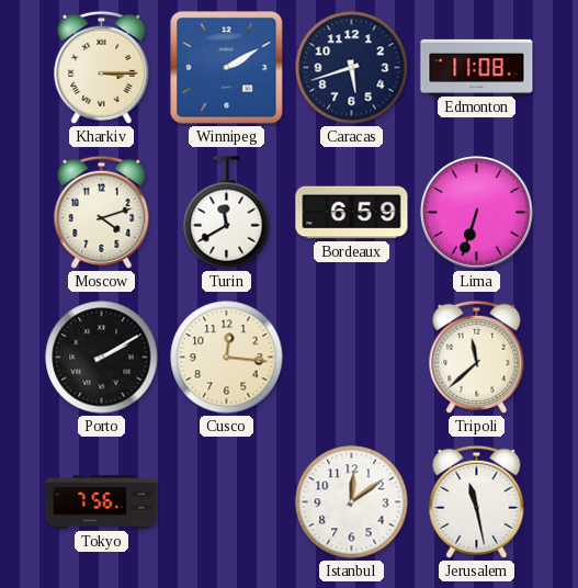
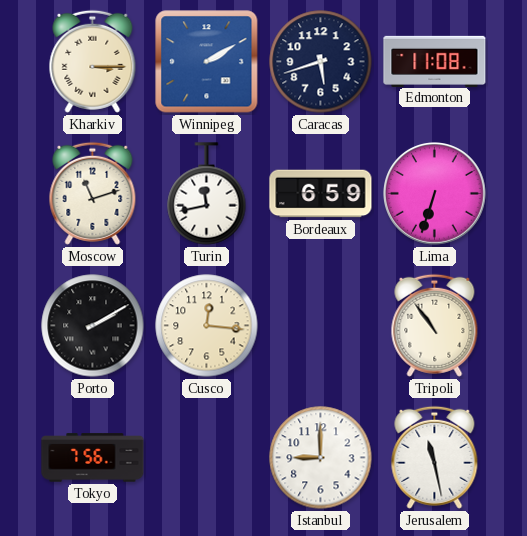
Moscow: 4:12 -> 11:12 (93, 193)
Turin: 11:40 -> 11:43 (207, 194)
Tripoli: 11:38 -> 10:54 (435, 325)
Istanbul: 12:09 -> 9:00 (321, 458)
